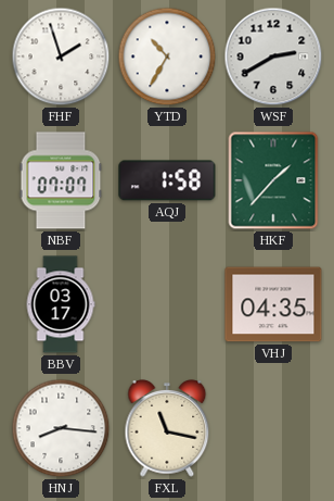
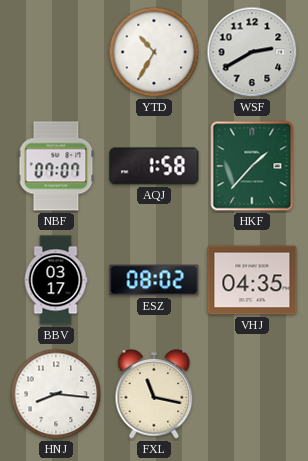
FHF: 1:57 -> none (61, 57)
ESZ: none -> 08:02 (154, 280)
